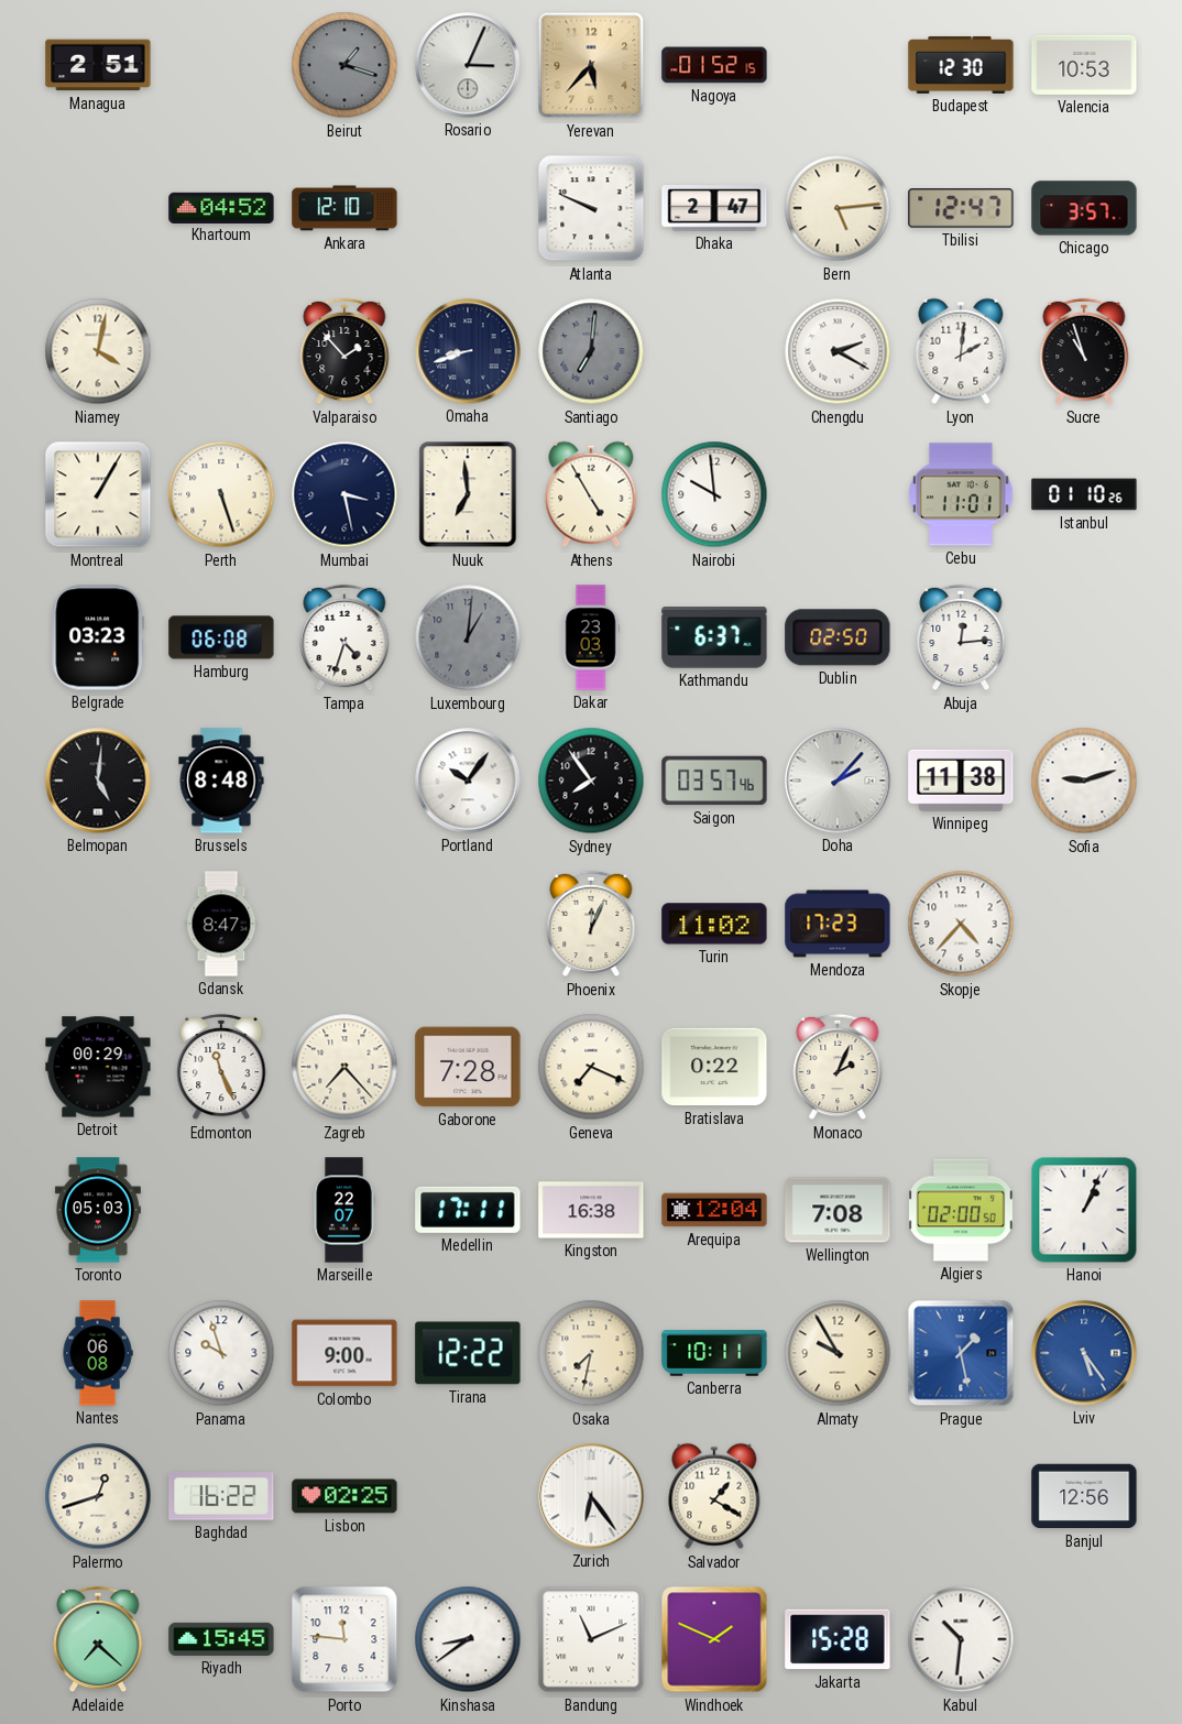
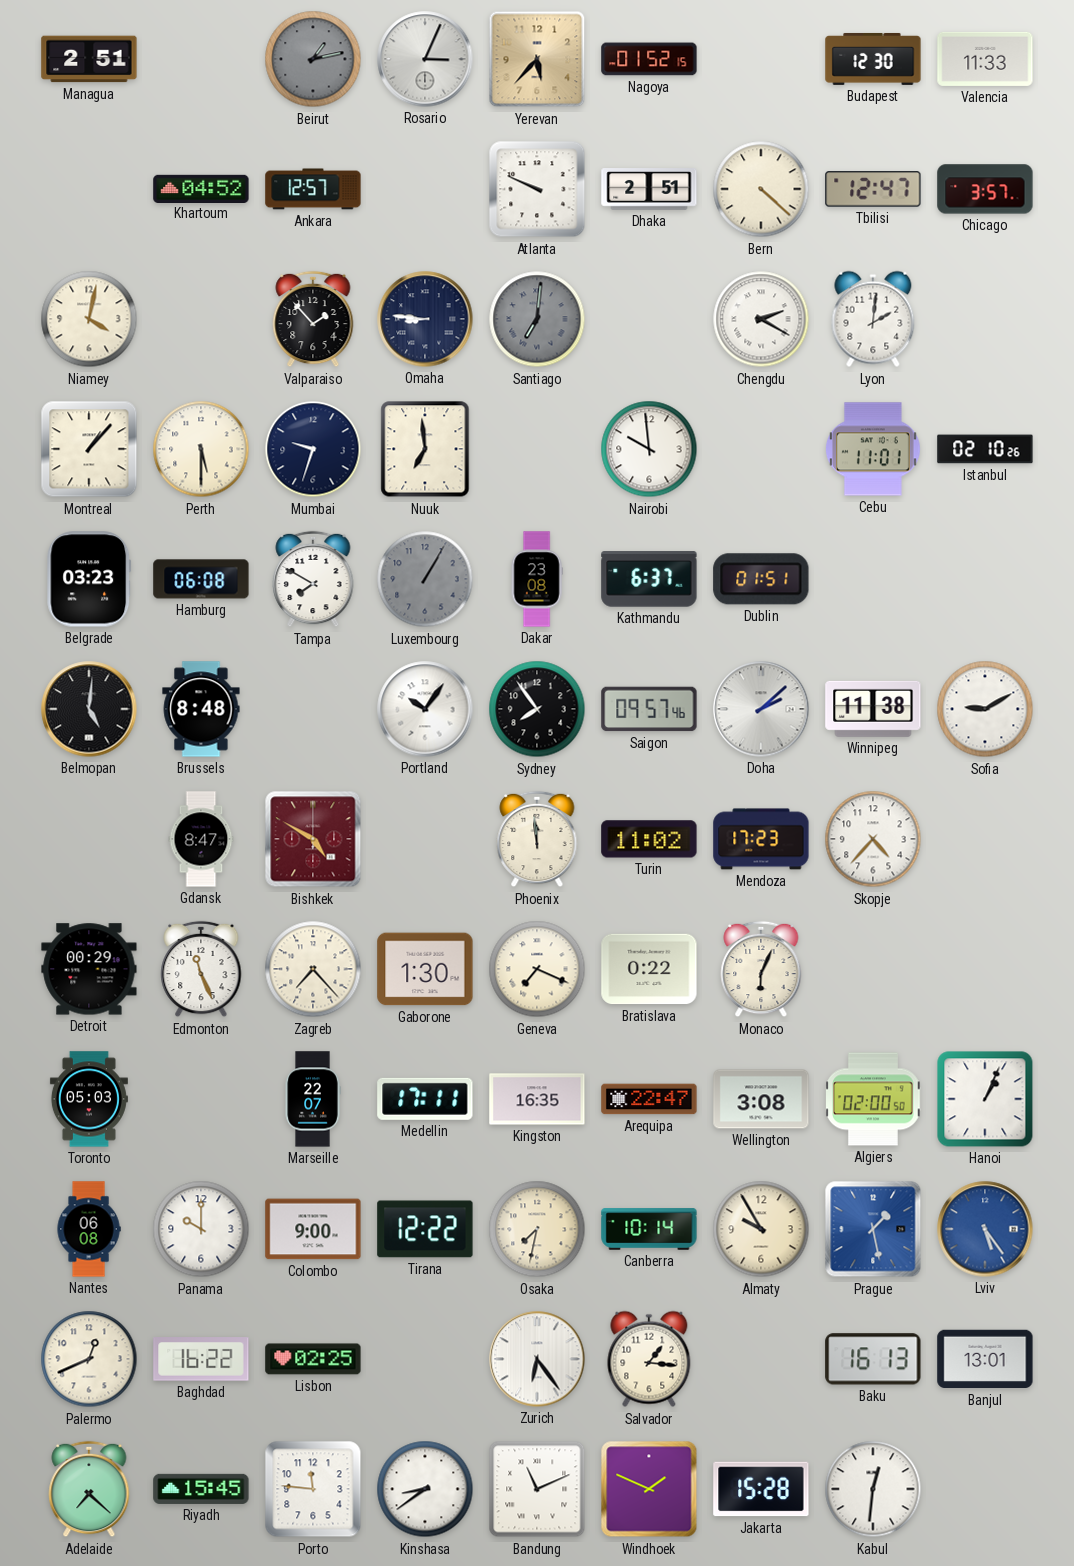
Beirut: 1:18 -> 1:13 (313, 59)
Valencia: 10:53 -> 11:33 (985, 59)
Ankara: 12:10 -> 12:57 (313, 189)
Dhaka: 2:47 -> 2:51 (649, 189)
Bern: 5:14 -> 4:22 (761, 189)
Omaha: 8:42 -> 8:46 (425, 319)
Sucre: 10:57 -> none (1084, 351)
Montreal: 1:05 -> 1:07 (89, 449)
Perth: 5:27 -> 5:30 (201, 449)
Mumbai: 3:28 -> 9:33 (313, 449)
Athens: 4:55 -> none (591, 494)
Istanbul: 01:10 -> 02:10 (985, 449)
Tampa: 4:33 -> 7:50 (313, 579)
Luxembourg: 1:01 -> 1:05 (425, 579)
Dakar: 23:03 -> 23:08 (537, 579)
Dublin: 02:50 -> 01:51 (761, 579)
Abuja: 12:14 -> none (961, 637)
Saigon: 03:57 -> 09:57 (649, 709)
Doha: 2:07 -> 2:08 (761, 709)
Sofia: 9:12 -> 9:10 (985, 709)
Bishkek: none -> 4:50 (313, 839)
Phoenix: 12:04 -> 11:59 (537, 839)
Gaborone: 7:28 -> 1:30 (425, 969)
Monaco: 2:04 -> 6:04 (761, 969)
Kingston: 16:38 -> 16:35 (537, 1099)
Arequipa: 12:04 -> 22:47 (649, 1099)
Wellington: 7:08 -> 3:08 (761, 1099)
Panama: 9:57 -> 10:00 (201, 1229)
Canberra: 10:11 -> 10:14 (649, 1229)
Palermo: 12:42 -> 12:41 (89, 1359)
Salvador: 1:20 -> 1:16 (649, 1359)
Baku: none -> 16:13 (873, 1359)
Banjul: 12:56 -> 13:01 (985, 1359)
Kabul: 10:31 -> 12:31 (873, 1489)
